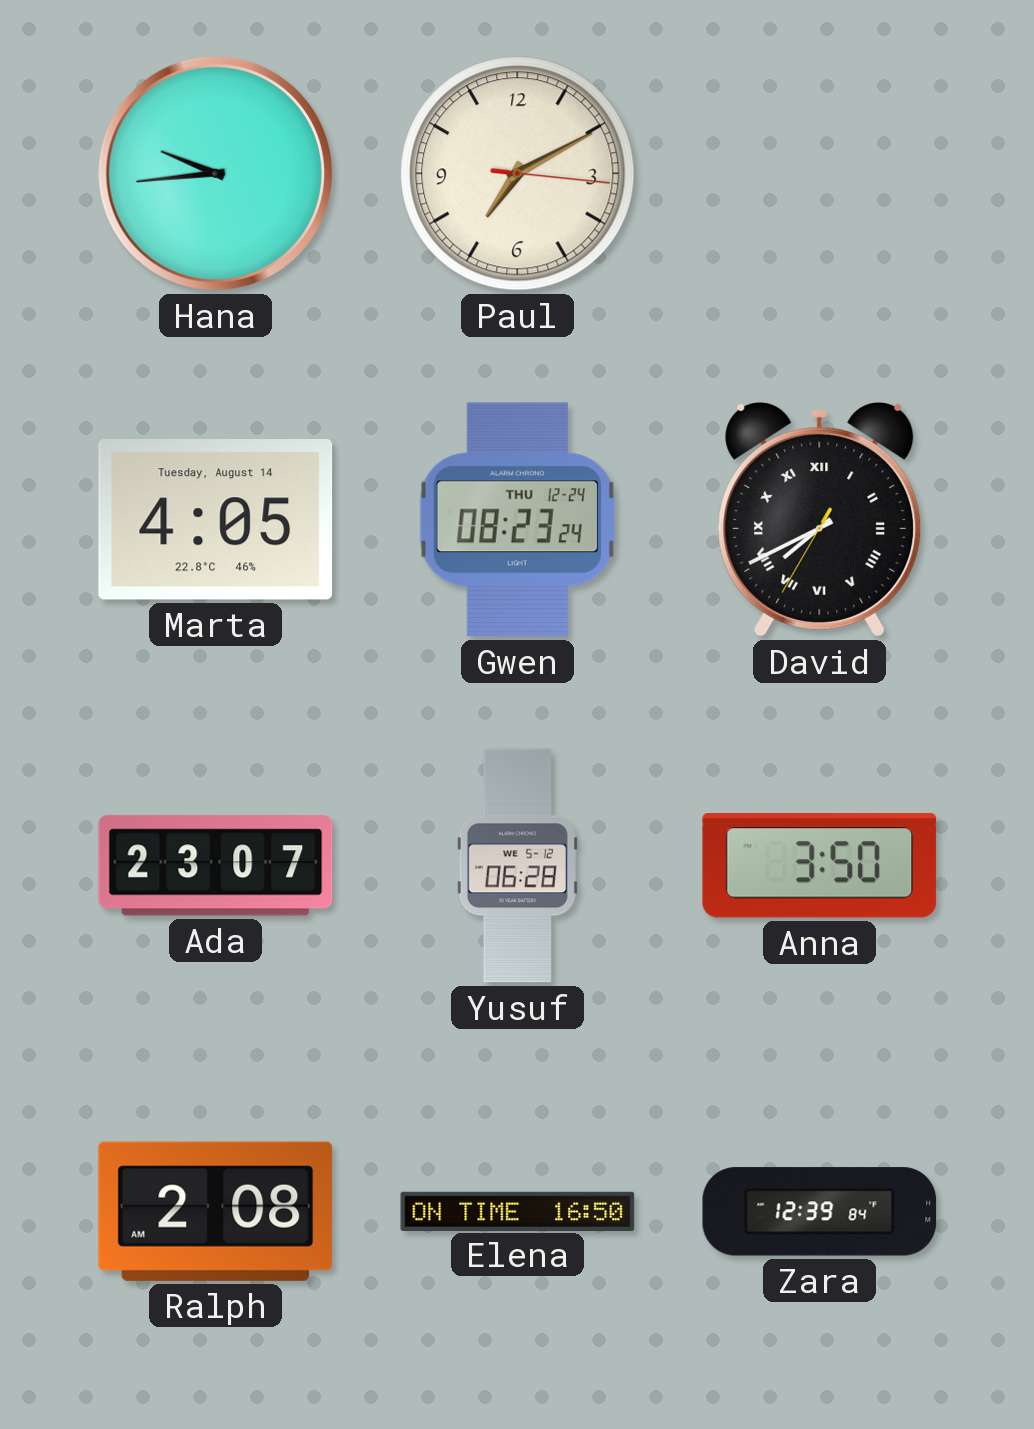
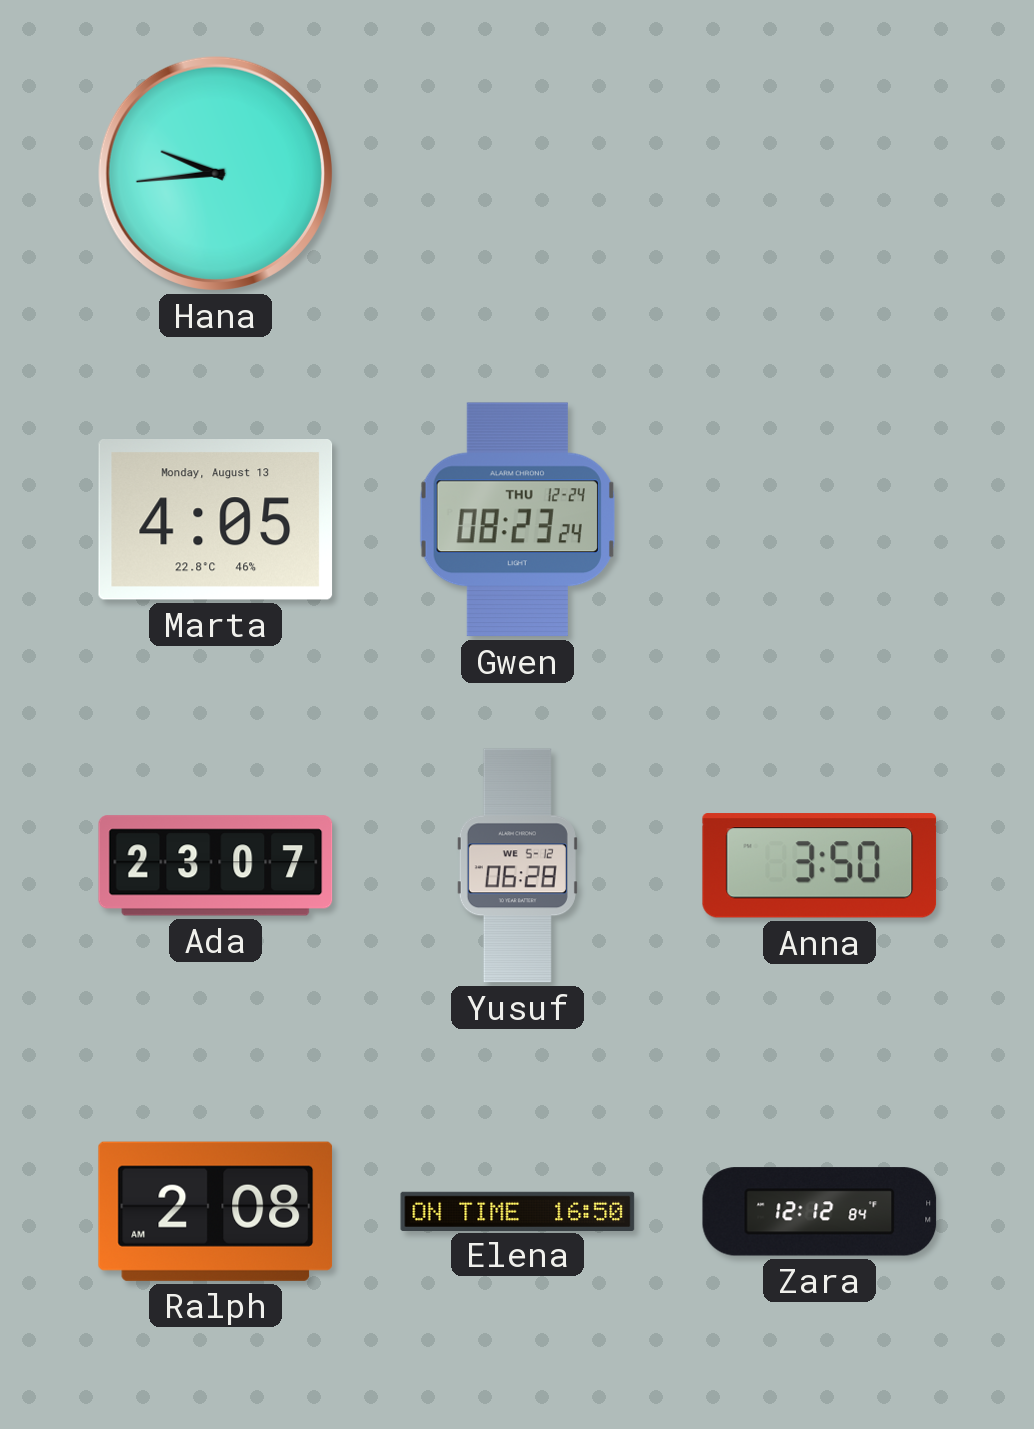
Paul: 7:10 -> none (518, 174)
Marta date: Tuesday, August 14 -> Monday, August 13 (216, 520)
David: 7:40 -> none (820, 519)
Zara: 12:39 -> 12:12 (820, 1212)
